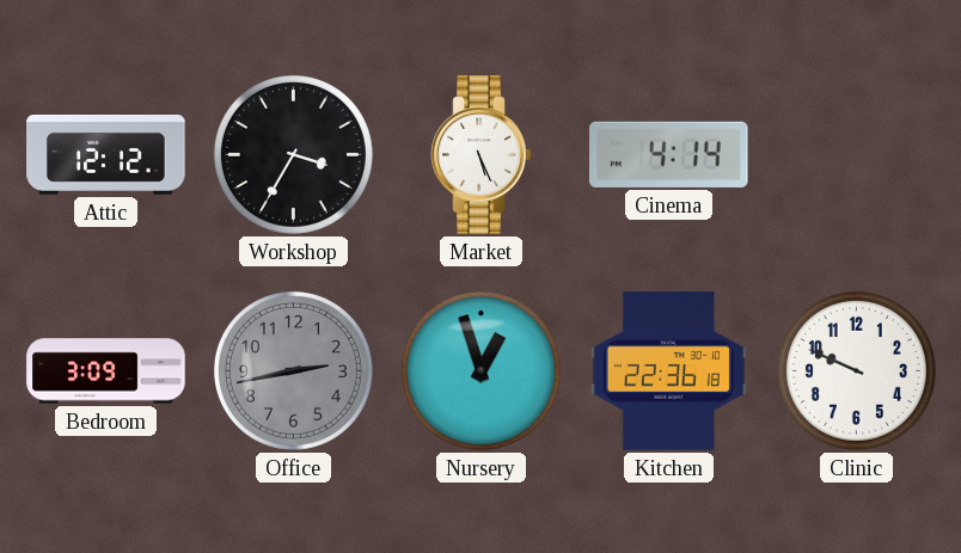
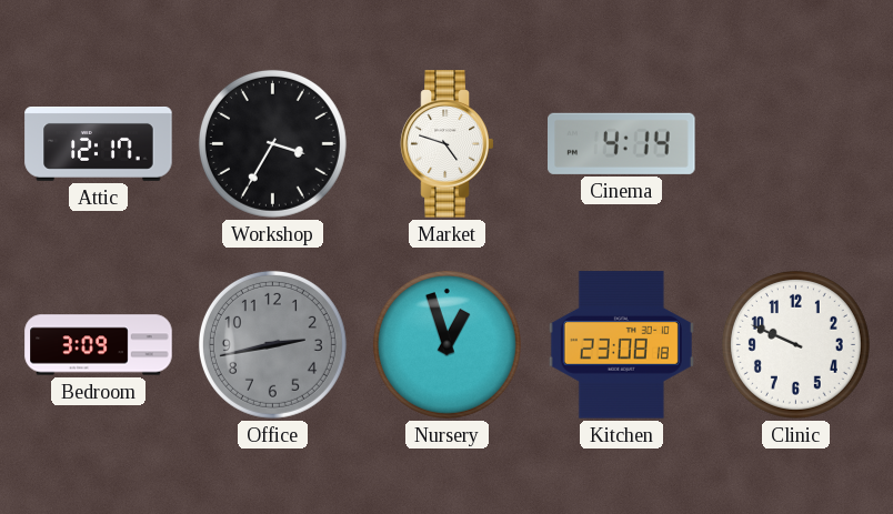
Attic: 12:12 -> 12:17 (99, 144)
Market: 5:26 -> 4:48 (448, 144)
Kitchen: 22:36 -> 23:08 (621, 345)
